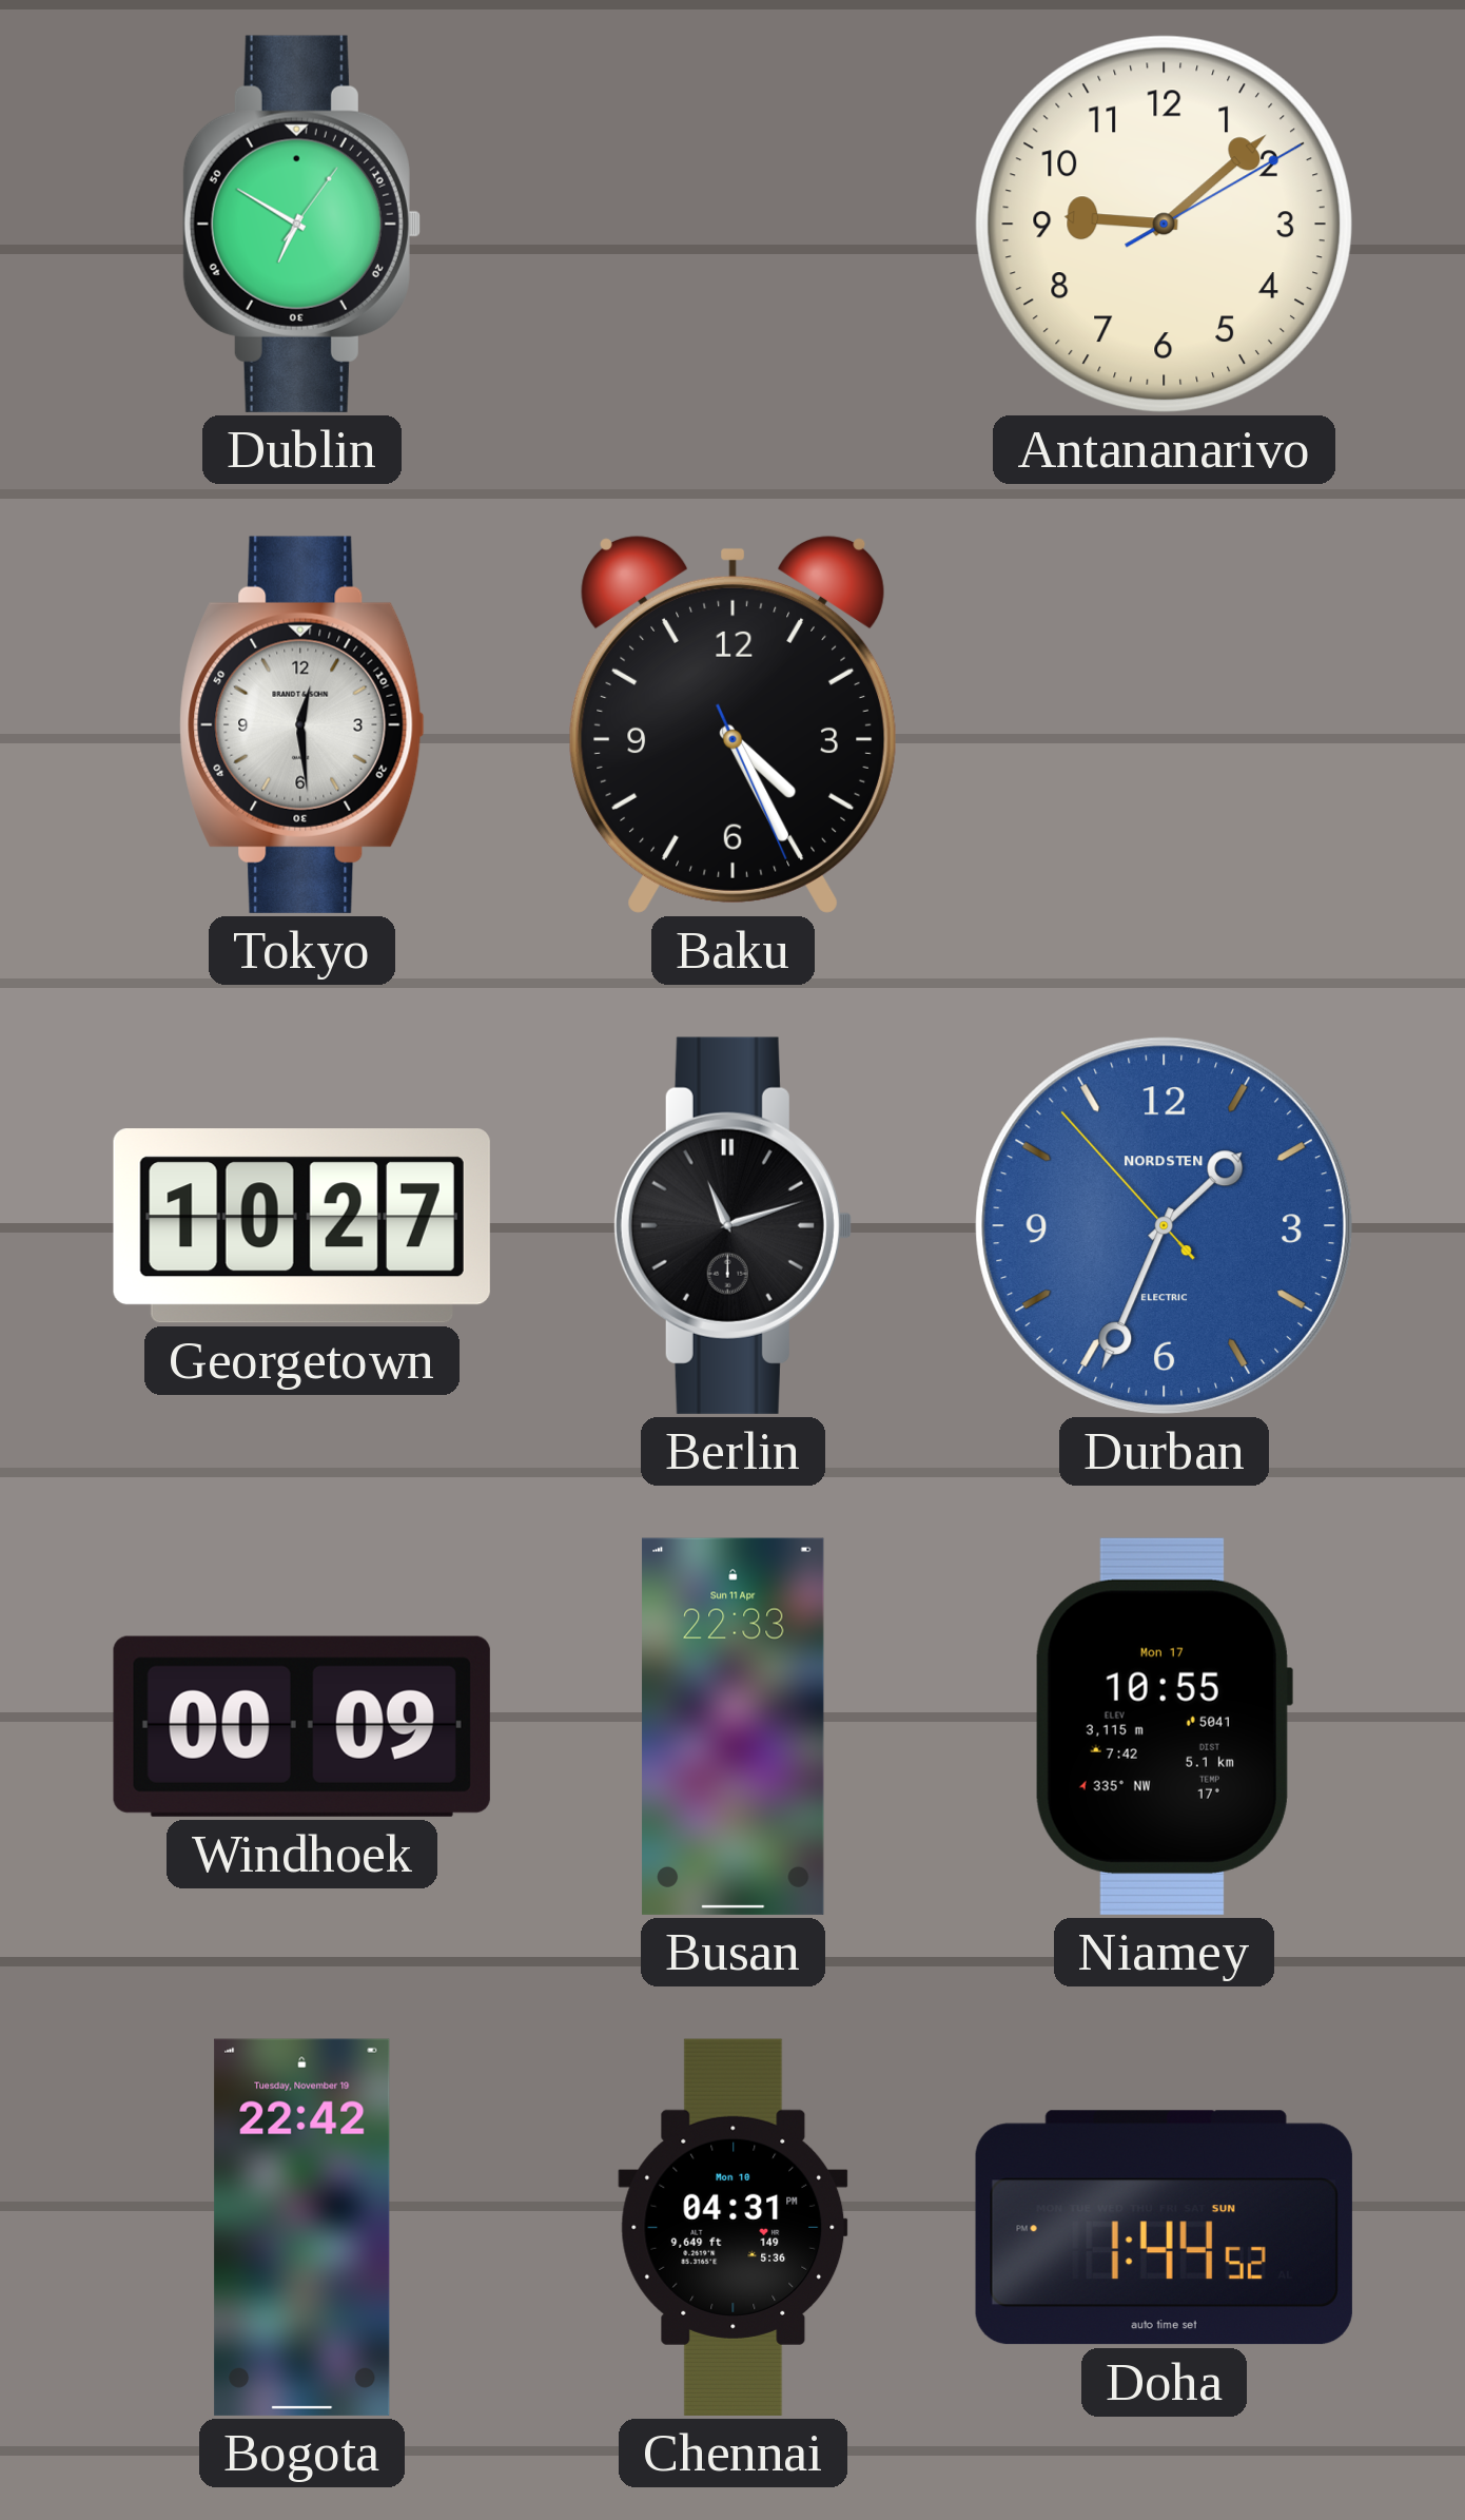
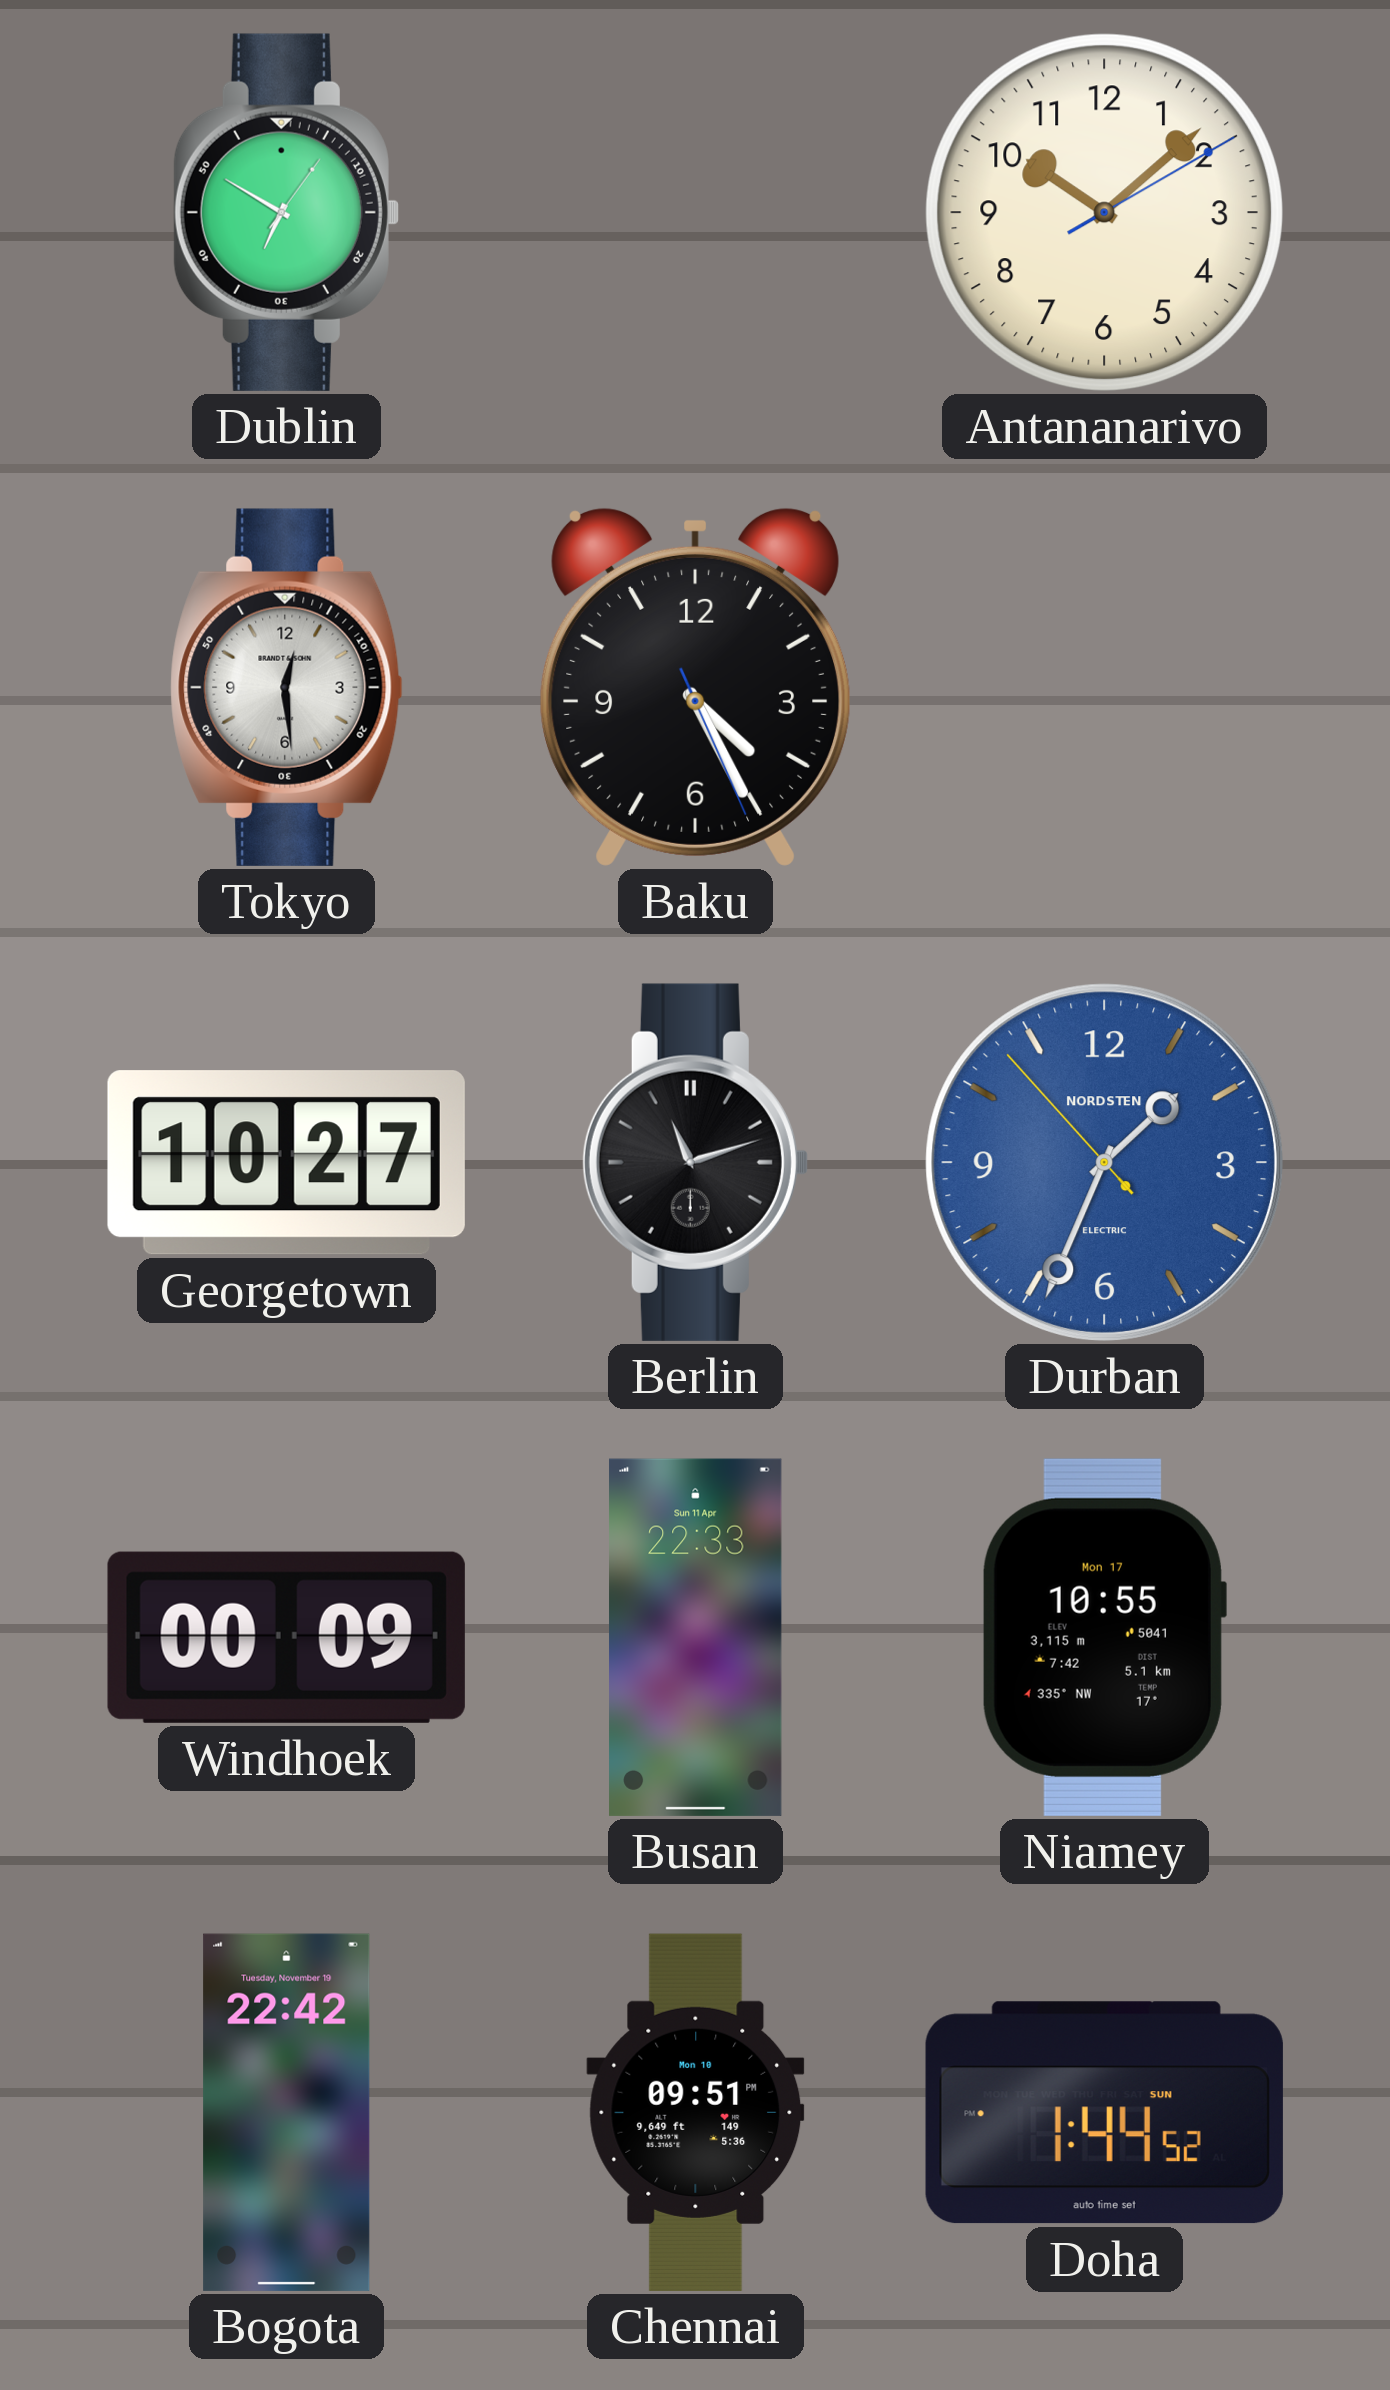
Antananarivo: 9:08 -> 10:08 (1104, 212)
Chennai: 04:31 -> 09:51 (696, 2112)
